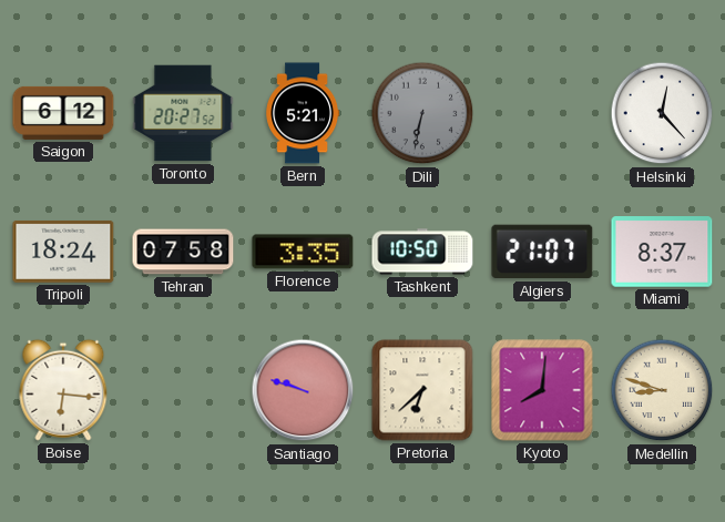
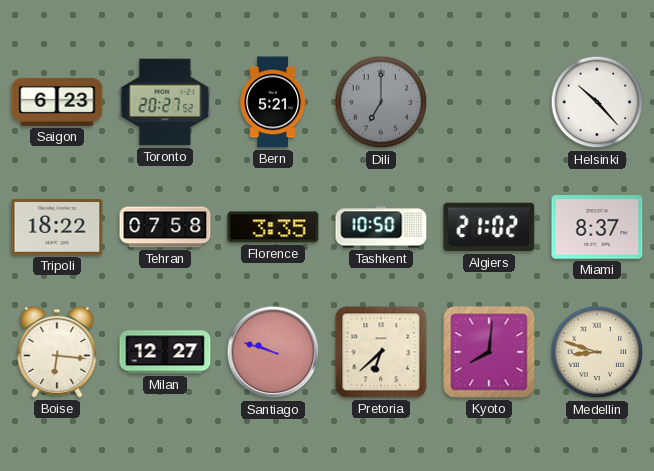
Saigon: 6:12 -> 6:23 (57, 102)
Dili: 6:32 -> 7:00 (381, 102)
Helsinki: 12:23 -> 10:23 (597, 102)
Tripoli: 18:24 -> 18:22 (57, 227)
Algiers: 21:07 -> 21:02 (489, 227)
Milan: none -> 12:27 (165, 352)
